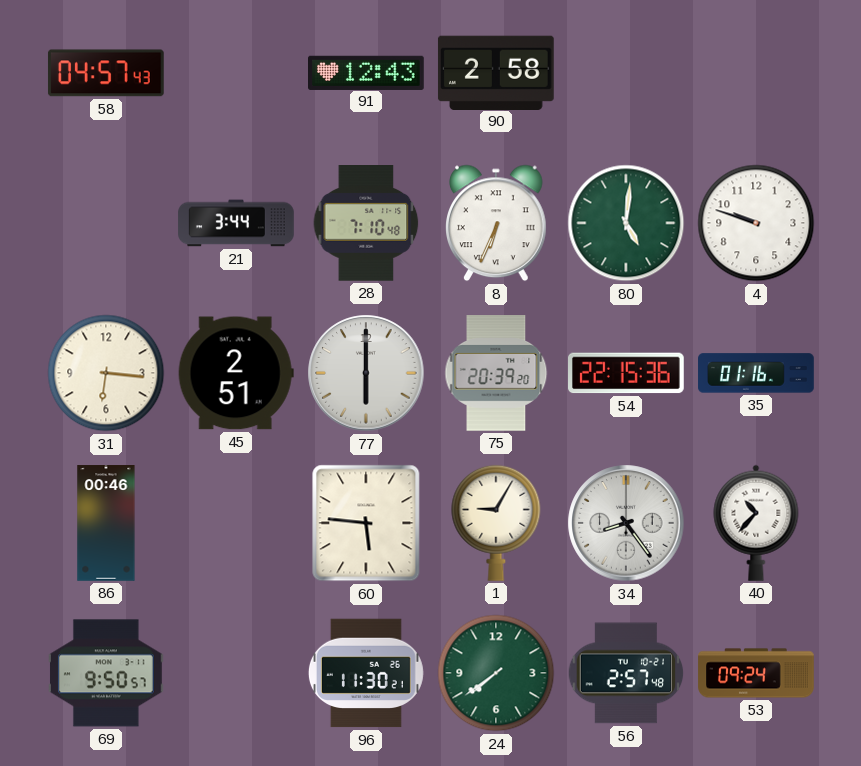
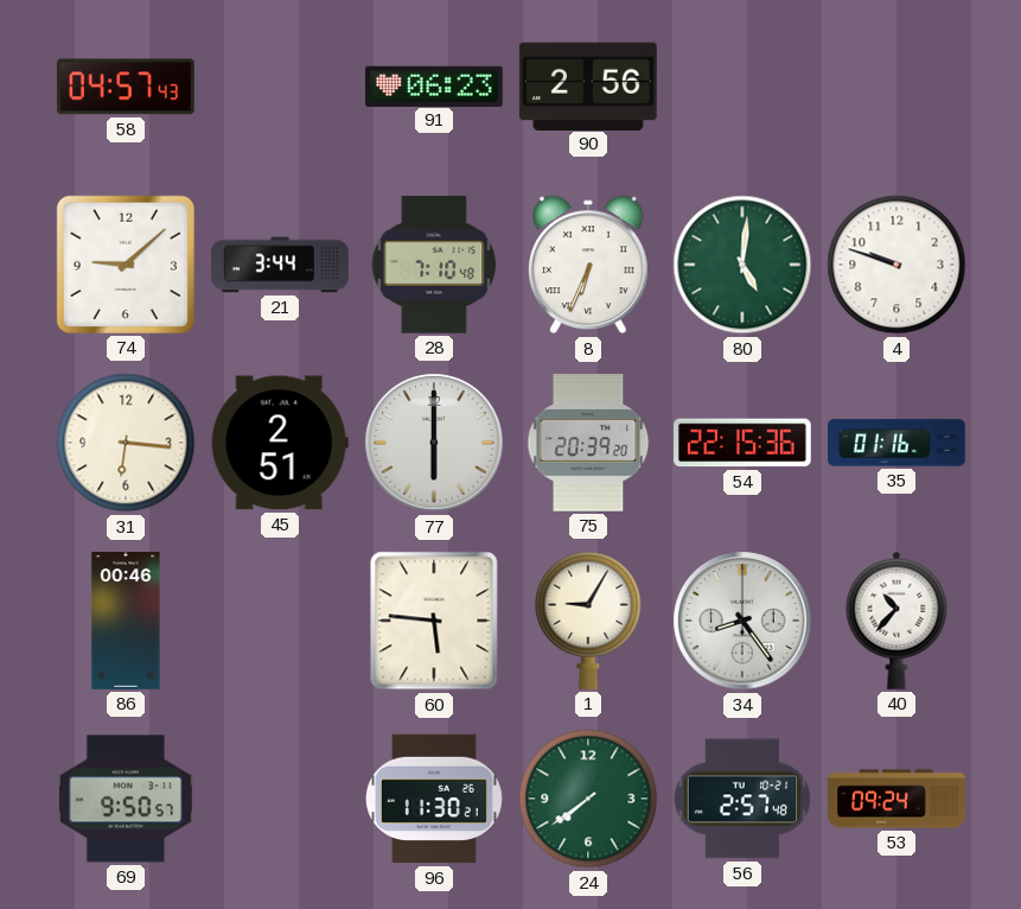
91: 12:43 -> 06:23 (435, 85)
90: 2:58 -> 2:56 (588, 85)
74: none -> 9:08 (126, 265)
